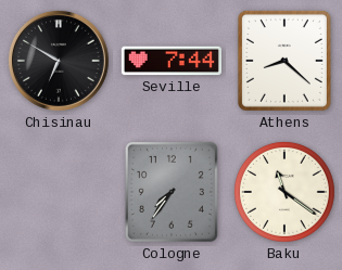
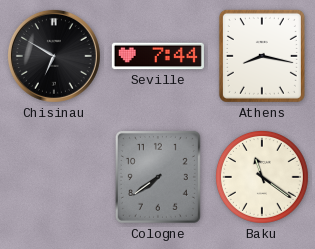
Athens: 8:22 -> 8:17 (262, 56)
Cologne: 7:36 -> 7:39 (158, 177)
